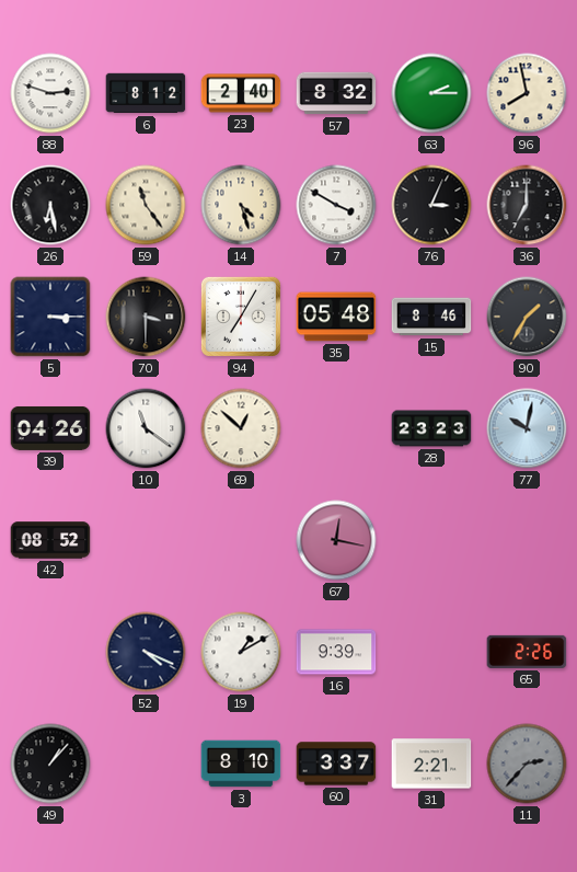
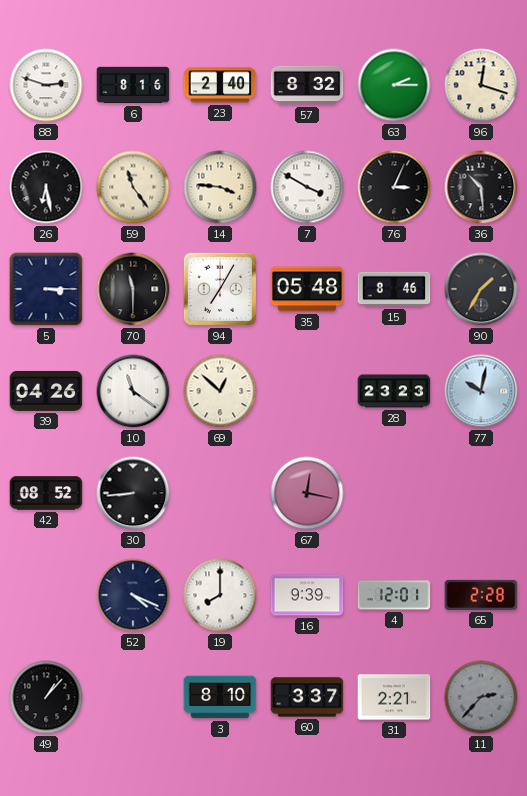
6: 8:12 -> 8:16 (133, 85)
96: 7:58 -> 12:18 (481, 85)
14: 4:27 -> 3:46 (220, 187)
36: 7:00 -> 10:29 (481, 187)
70: 3:30 -> 11:30 (133, 289)
30: none -> 8:44 (133, 493)
19: 1:10 -> 8:00 (220, 595)
4: none -> 12:01 (394, 595)
65: 2:26 -> 2:28 (481, 595)
